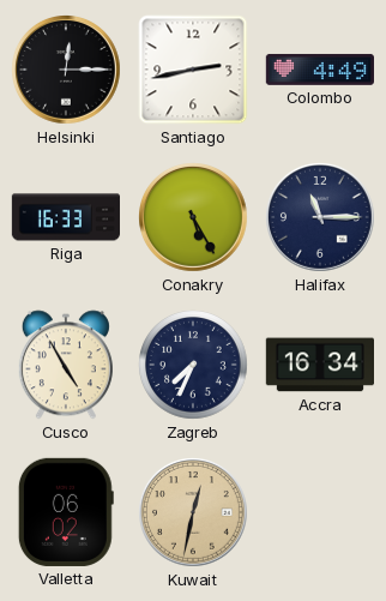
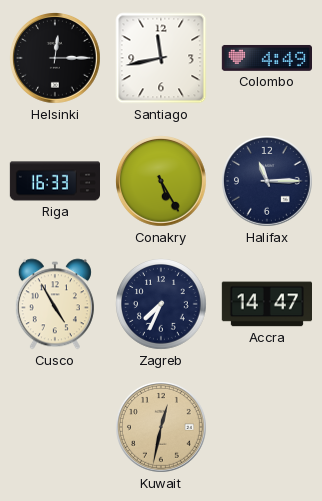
Santiago: 2:43 -> 11:43 (161, 58)
Accra: 16:34 -> 14:47 (266, 304)
Valletta: 06:02 -> none (66, 512)
